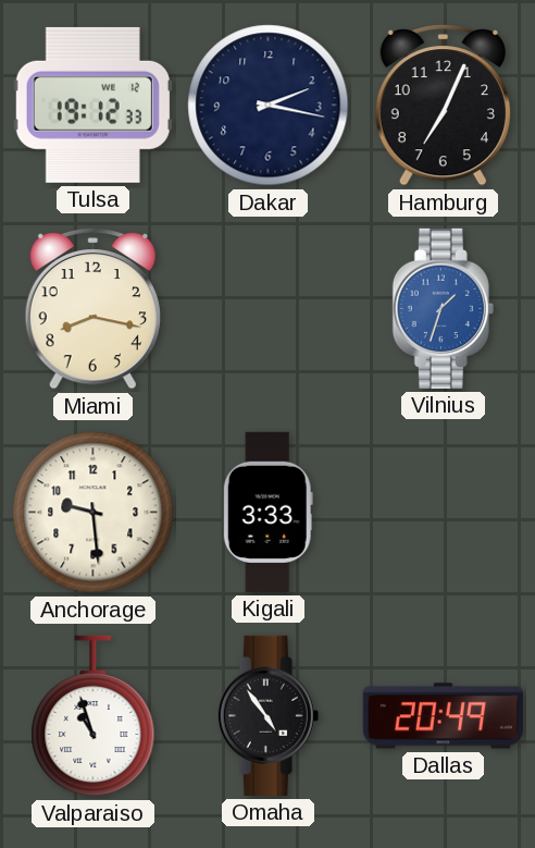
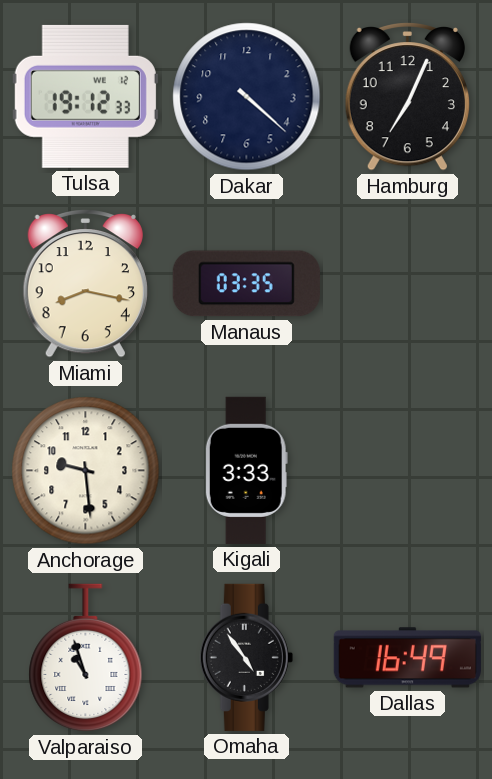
Dakar: 2:17 -> 4:22 (247, 97)
Manaus: none -> 03:35 (246, 284)
Vilnius: 1:33 -> none (443, 308)
Dallas: 20:49 -> 16:49 (407, 658)
